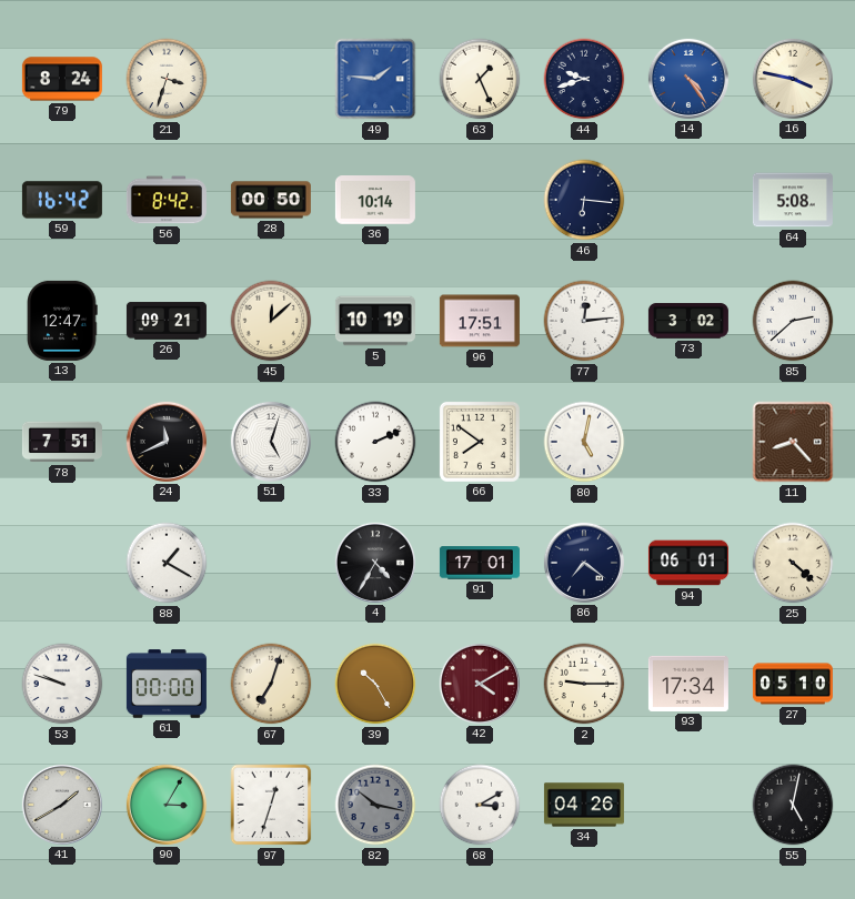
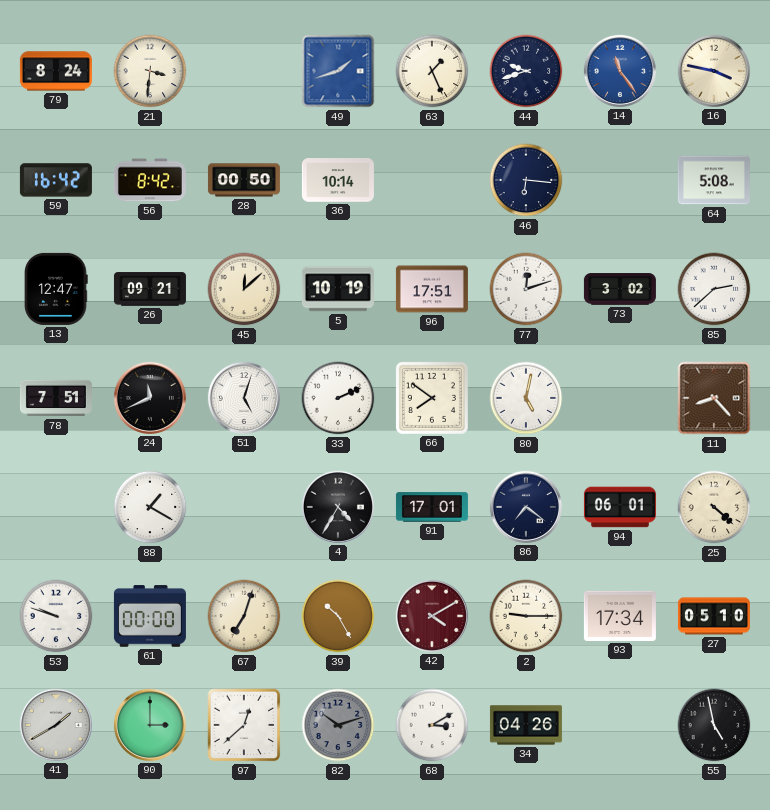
21: 3:33 -> 3:31 (150, 71)
49: 1:46 -> 1:42 (338, 71)
14: 4:24 -> 11:24 (620, 71)
77: 12:14 -> 12:12 (526, 289)
90: 3:05 -> 3:00 (150, 725)
97: 12:33 -> 12:38 (244, 725)
82: 10:17 -> 10:12 (338, 725)
55: 5:02 -> 4:58 (714, 725)
